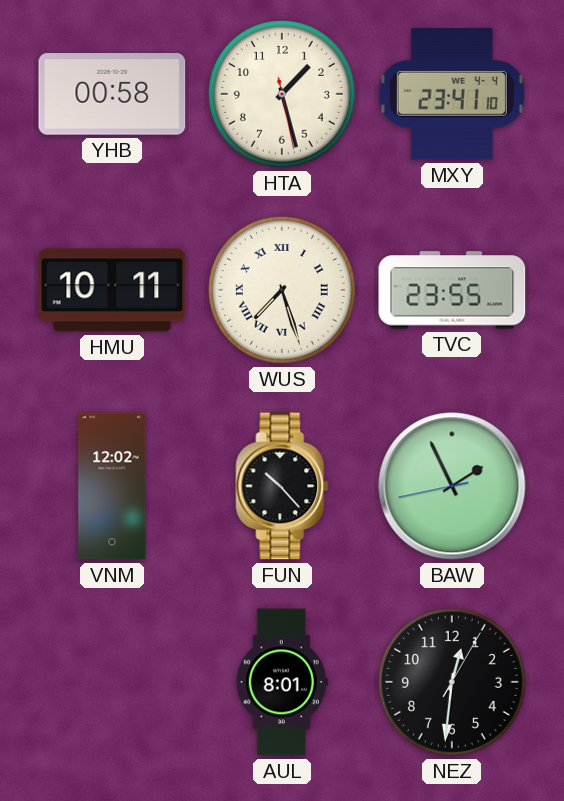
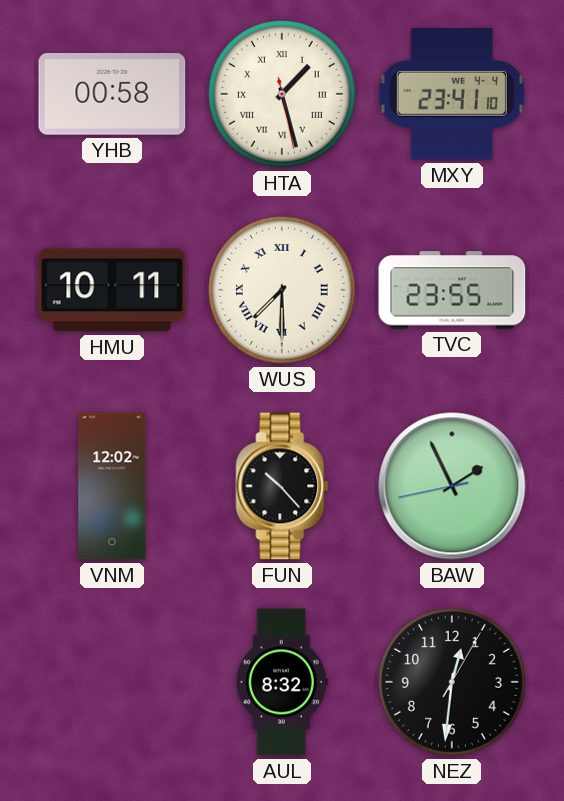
HTA numerals: Arabic -> Roman (282, 94)
WUS: 7:27 -> 7:30 (282, 290)
AUL: 8:01 -> 8:32 (282, 682)
